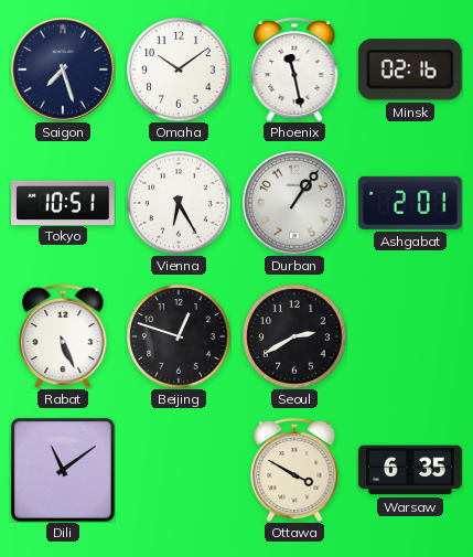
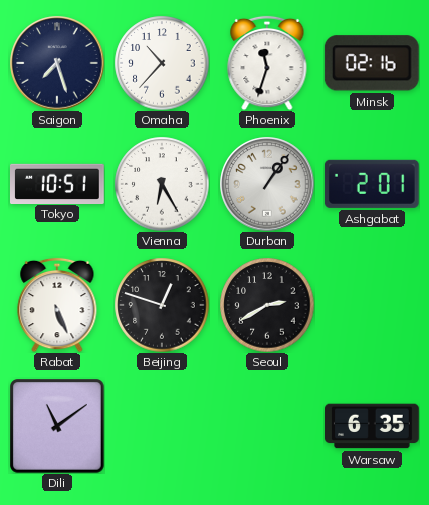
Omaha: 10:09 -> 10:37 (162, 63)
Phoenix: 11:28 -> 11:33 (267, 63)
Ottawa: 3:50 -> none (294, 470)
